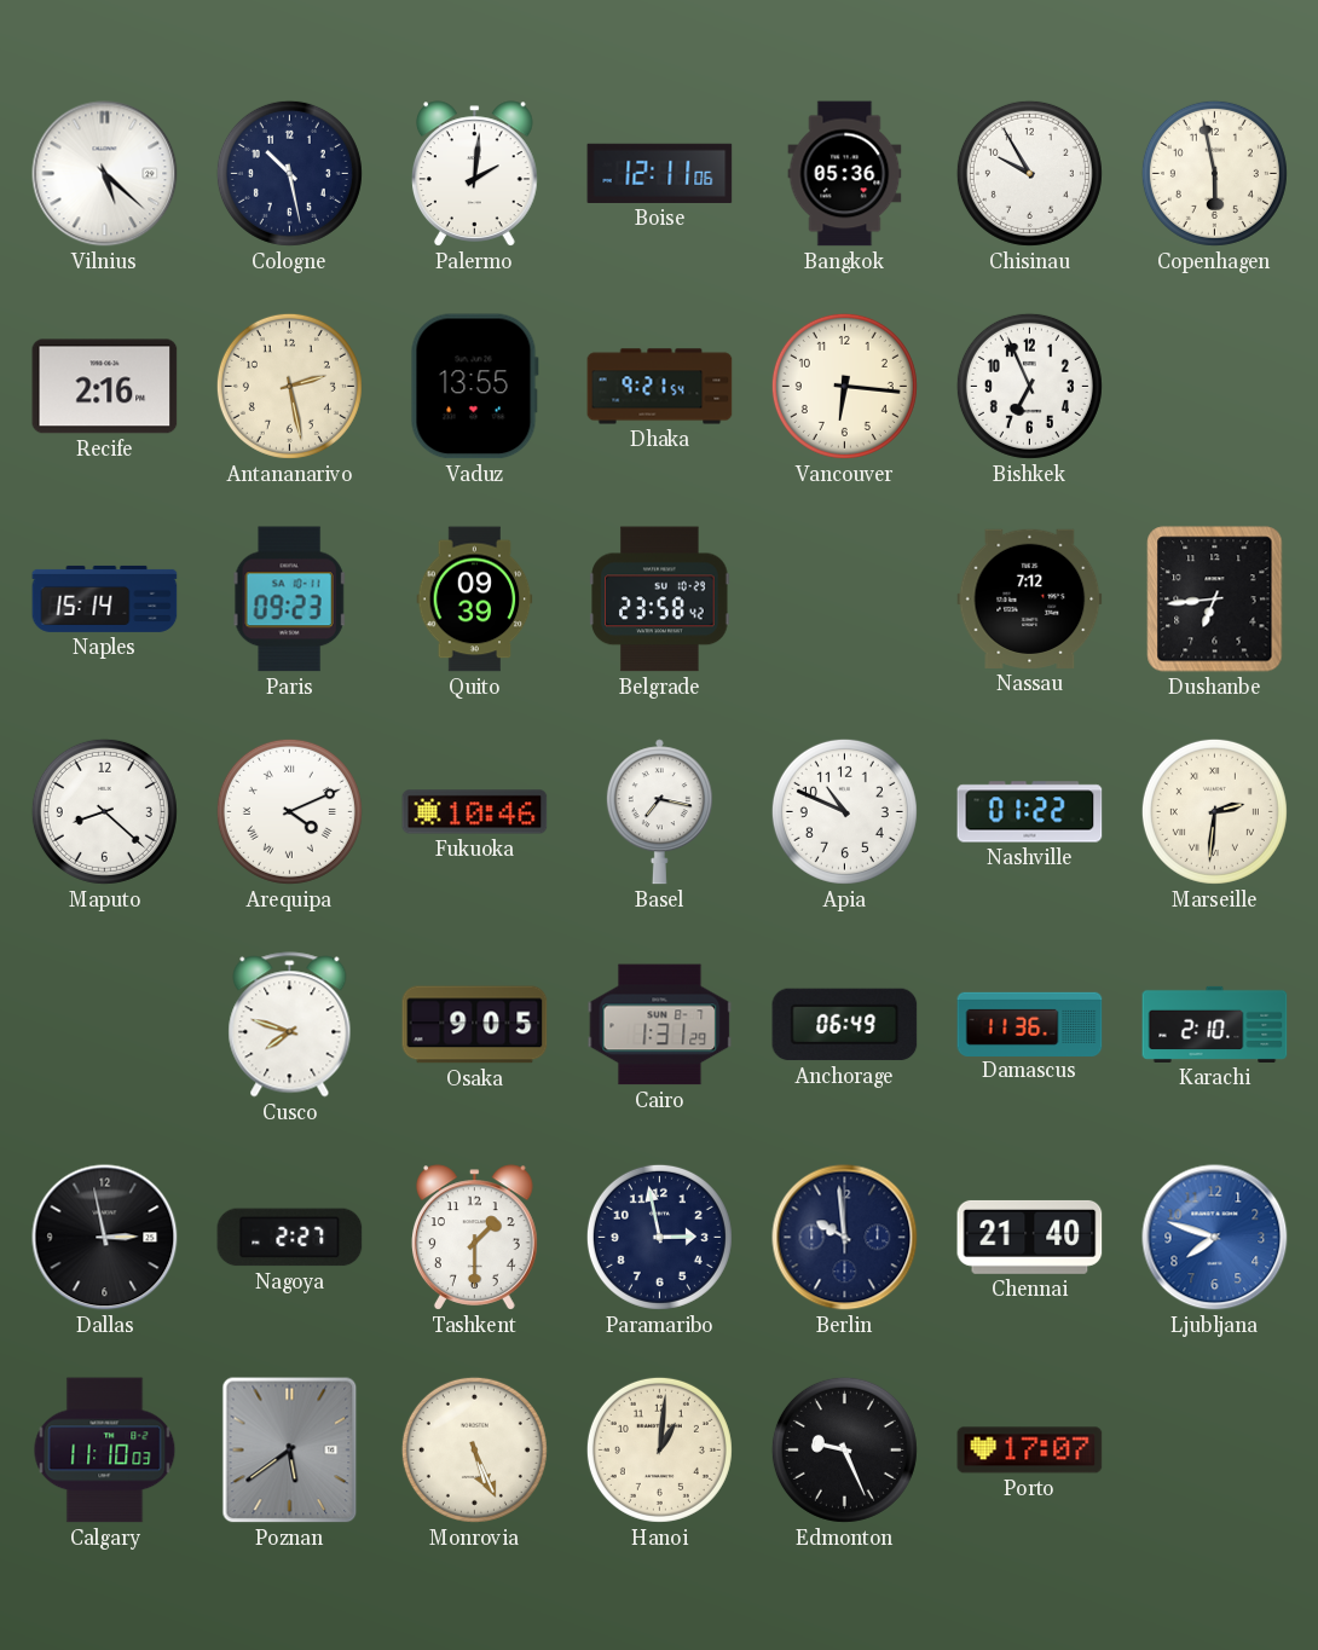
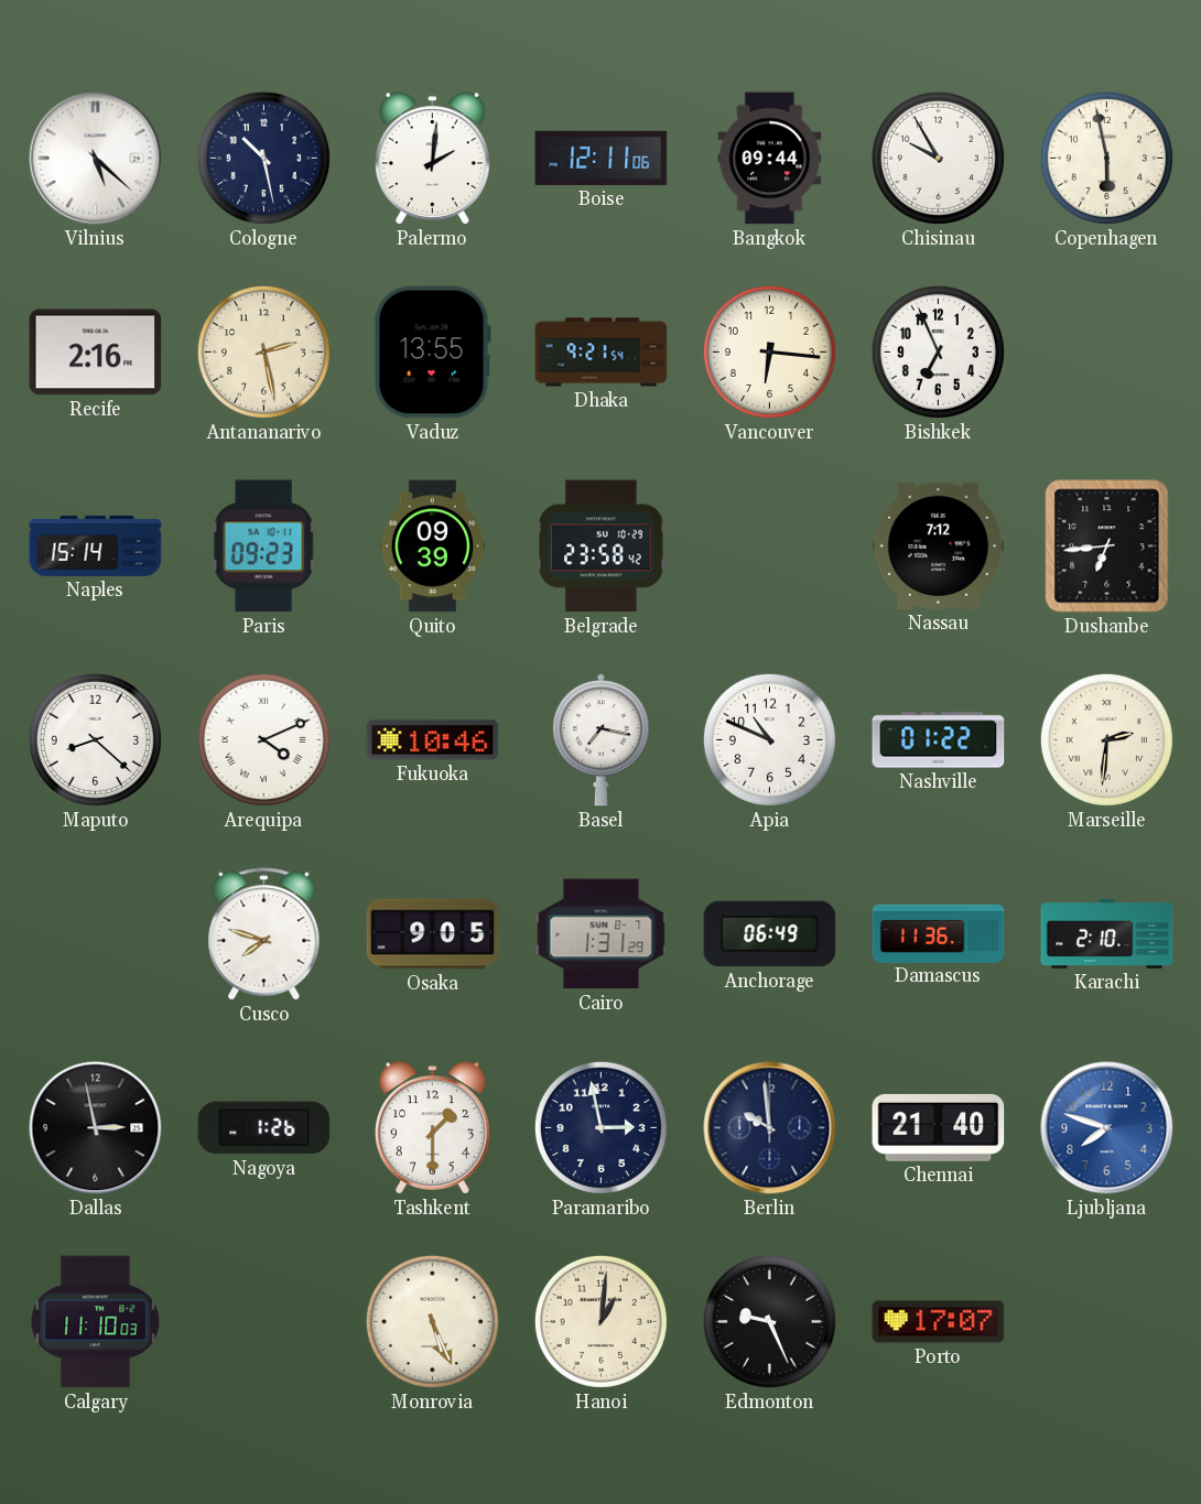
Bangkok: 05:36 -> 09:44 (770, 159)
Nagoya: 2:27 -> 1:26 (264, 1128)
Poznan: 5:39 -> none (290, 1451)
